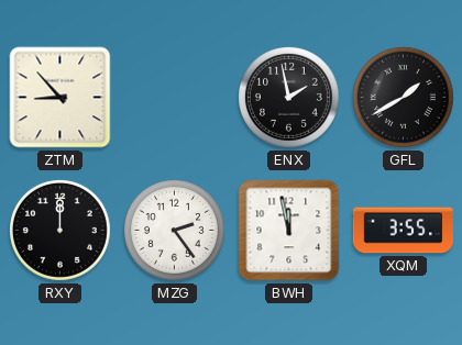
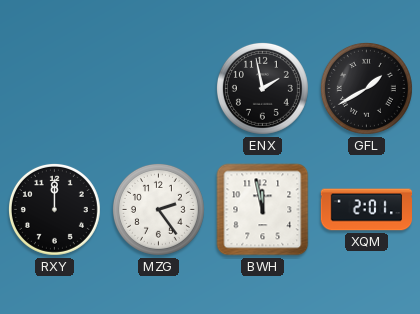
ZTM: 8:53 -> none (61, 98)
XQM: 3:55 -> 2:01 (367, 210)
